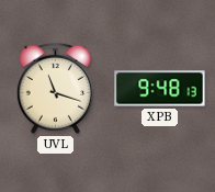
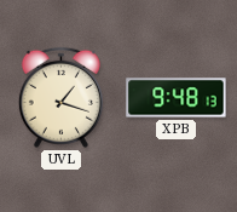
UVL: 11:18 -> 1:18 (60, 97)
